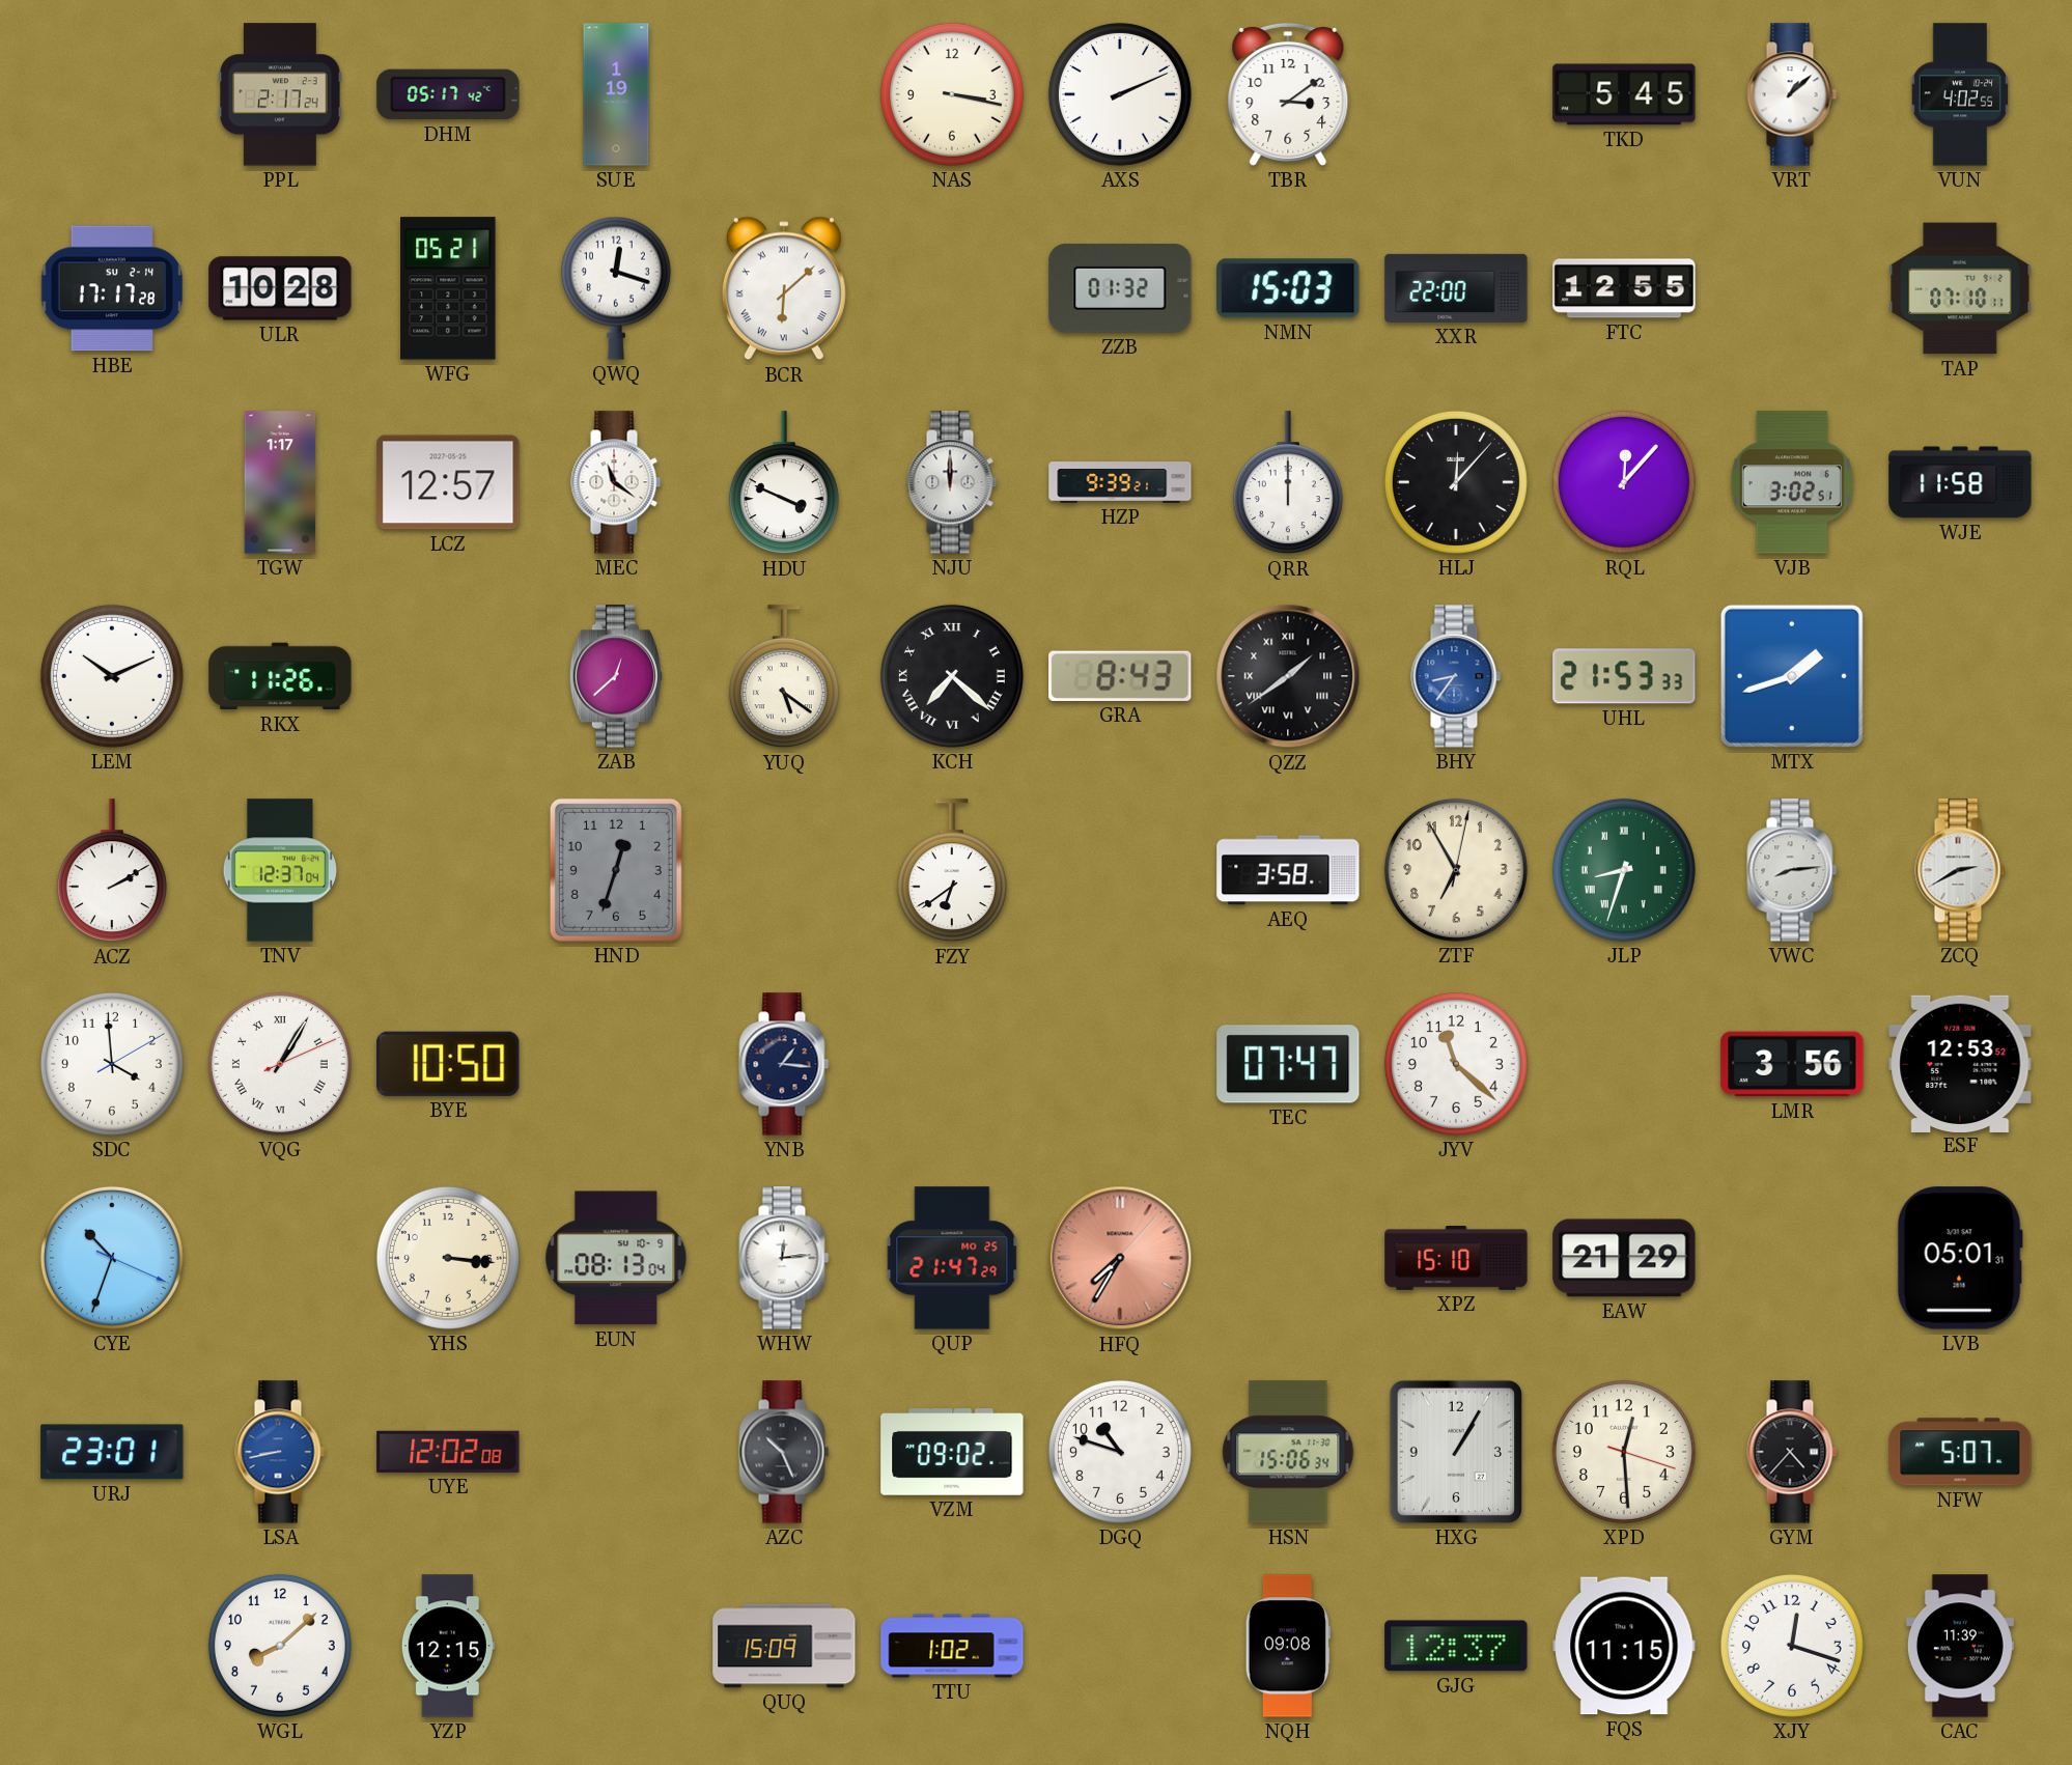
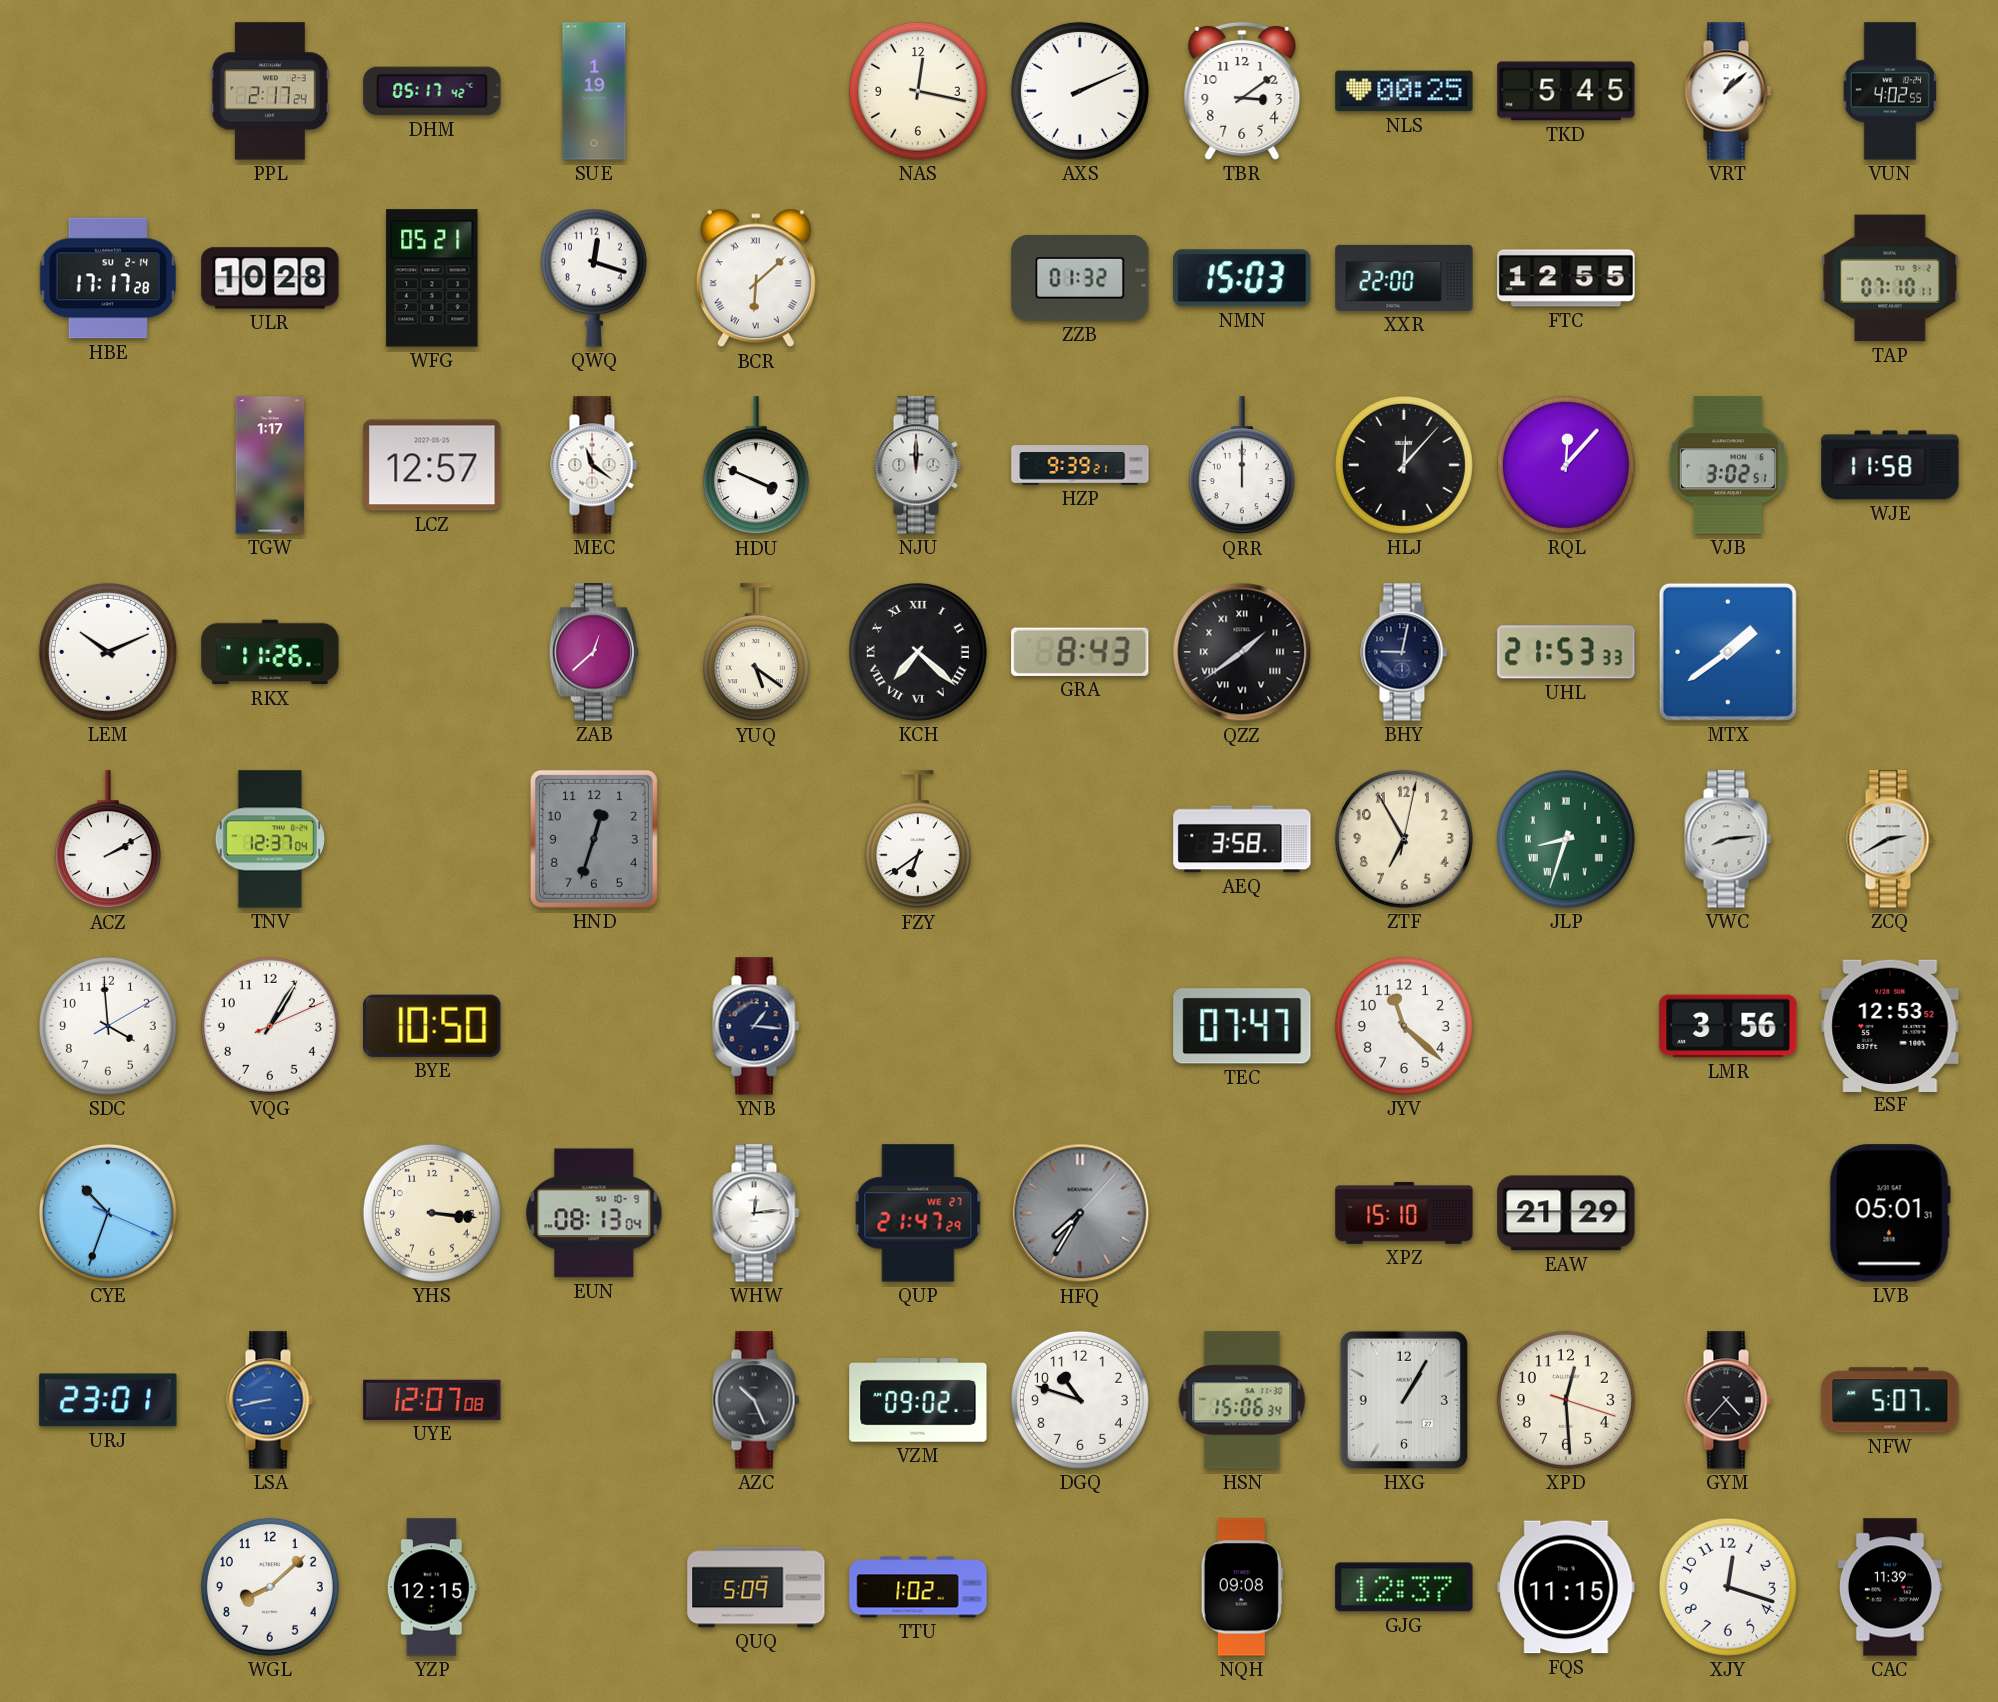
NAS: 3:17 -> 12:17 (918, 91)
NLS: none -> 00:25 (1404, 91)
BHY: 8:36 -> 9:02 (1404, 652)
BHY dial: blue -> navy (1404, 652)
MTX: 1:42 -> 1:39 (1728, 652)
VQG numerals: Roman -> Arabic (270, 1026)
QUP date: MO 25 -> WE 27 (918, 1213)
HFQ dial: salmon -> grey (1080, 1213)
UYE: 12:02 -> 12:07 (432, 1400)
QUQ: 15:09 -> 5:09 (756, 1587)
